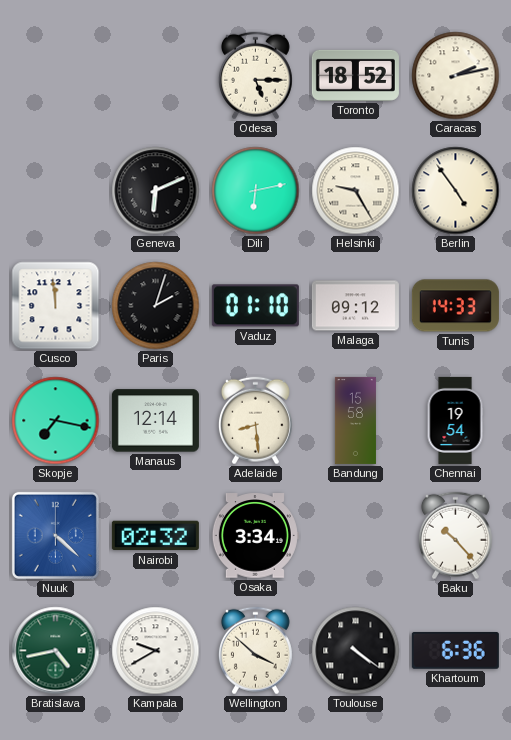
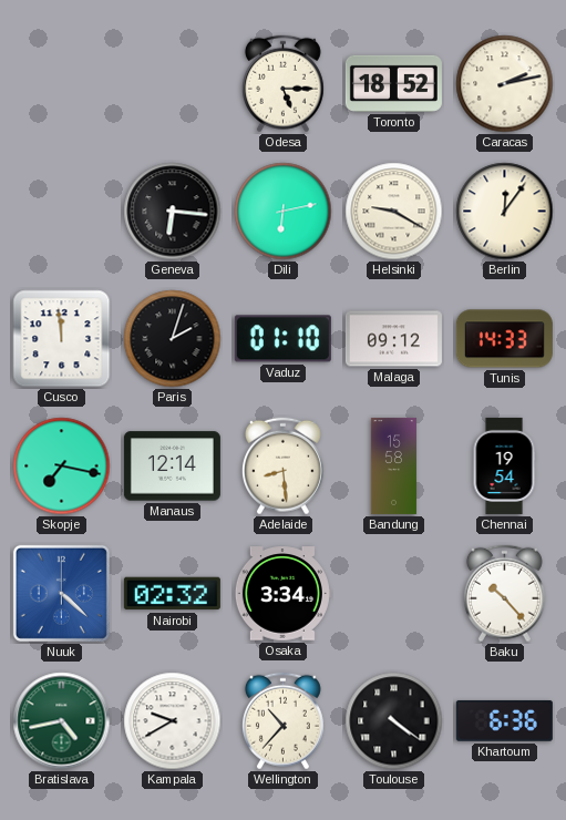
Geneva: 6:11 -> 6:16 (173, 212)
Helsinki: 9:25 -> 9:20 (394, 212)
Berlin: 4:54 -> 12:06 (505, 212)
Wellington: 3:52 -> 10:37 (282, 721)
